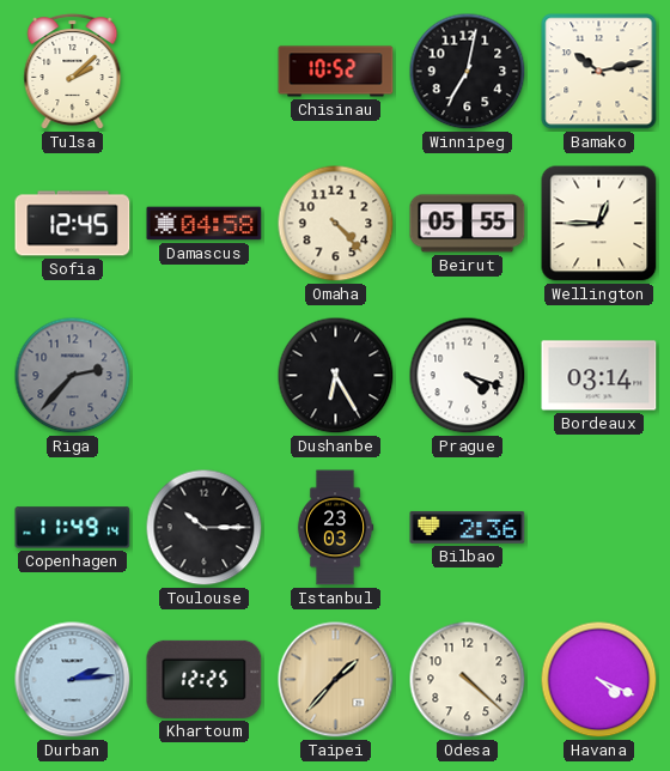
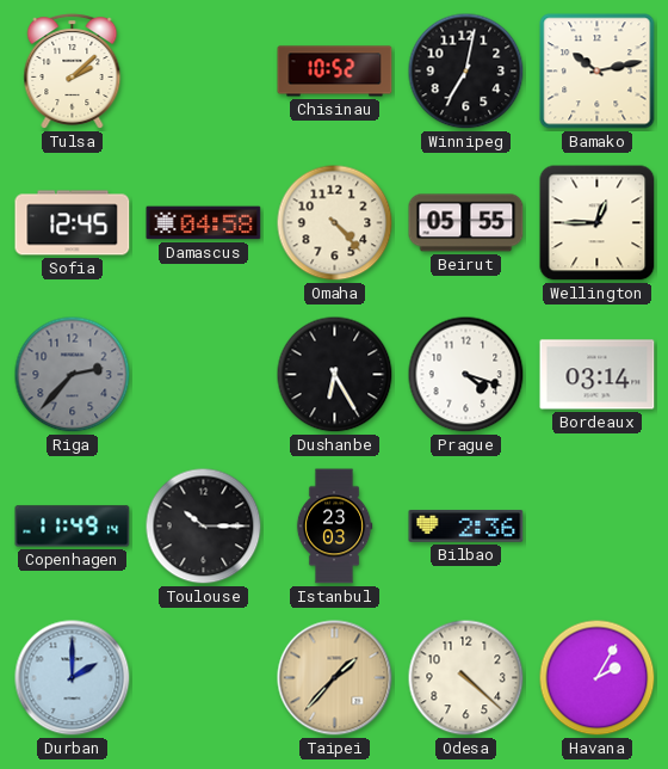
Durban: 2:14 -> 2:00 (73, 678)
Khartoum: 12:25 -> none (205, 679)
Havana: 4:19 -> 2:05 (598, 678)
